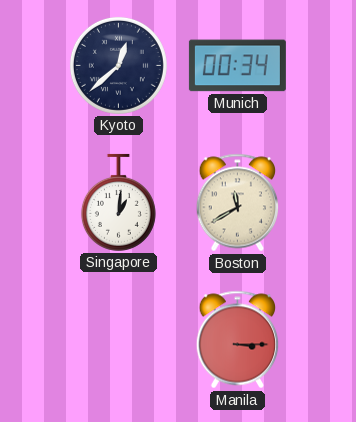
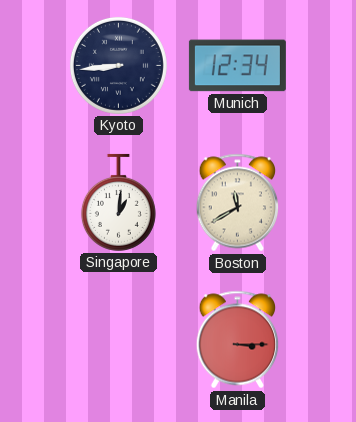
Kyoto: 12:38 -> 8:44 (118, 65)
Munich: 00:34 -> 12:34 (237, 66)
